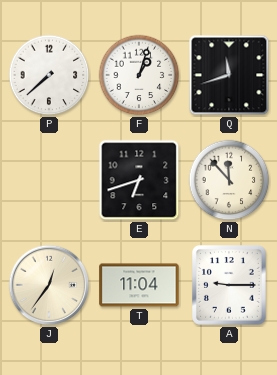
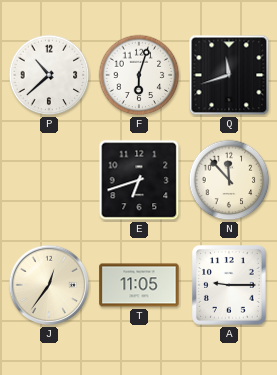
P: 7:38 -> 10:38 (49, 75)
F: 1:03 -> 6:03 (139, 75)
T: 11:04 -> 11:05 (139, 285)
